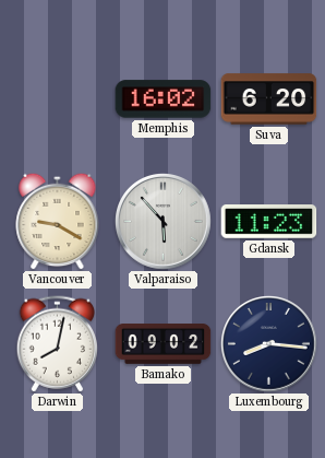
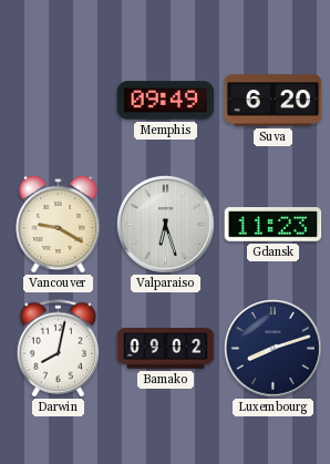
Memphis: 16:02 -> 09:49 (166, 101)
Valparaiso: 5:53 -> 6:27 (166, 225)
Luxembourg: 8:16 -> 8:12 (274, 349)
